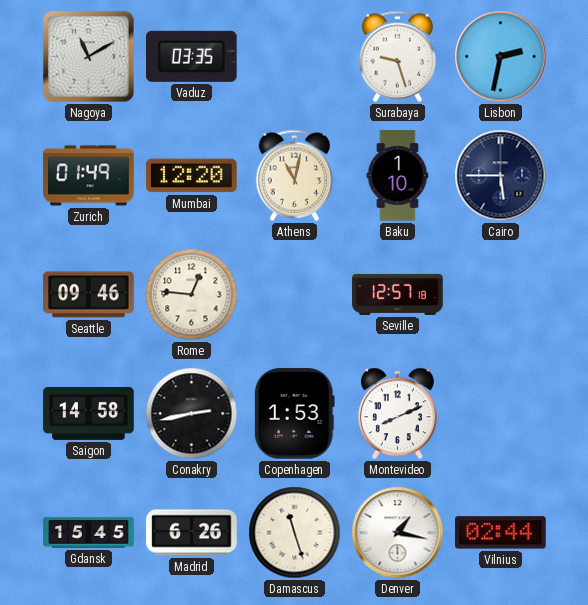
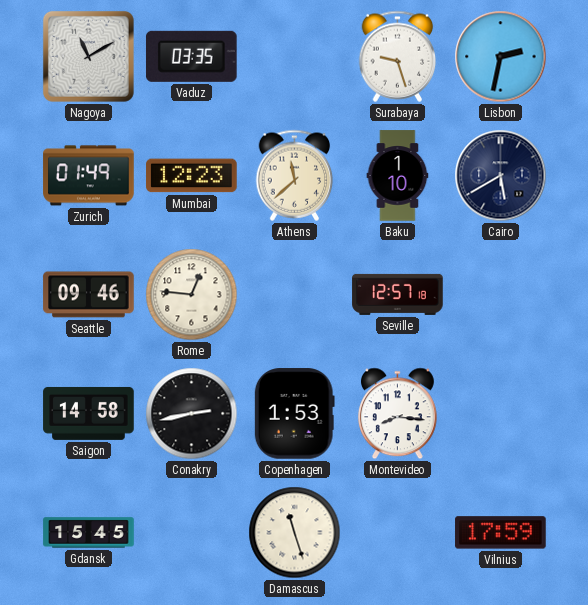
Mumbai: 12:20 -> 12:23 (192, 176)
Athens: 11:02 -> 11:38 (295, 175)
Cairo: 5:45 -> 5:40 (501, 176)
Montevideo: 8:11 -> 8:16 (397, 414)
Madrid: 6:26 -> none (192, 533)
Denver: 1:17 -> none (398, 533)
Vilnius: 02:44 -> 17:59 (501, 533)
